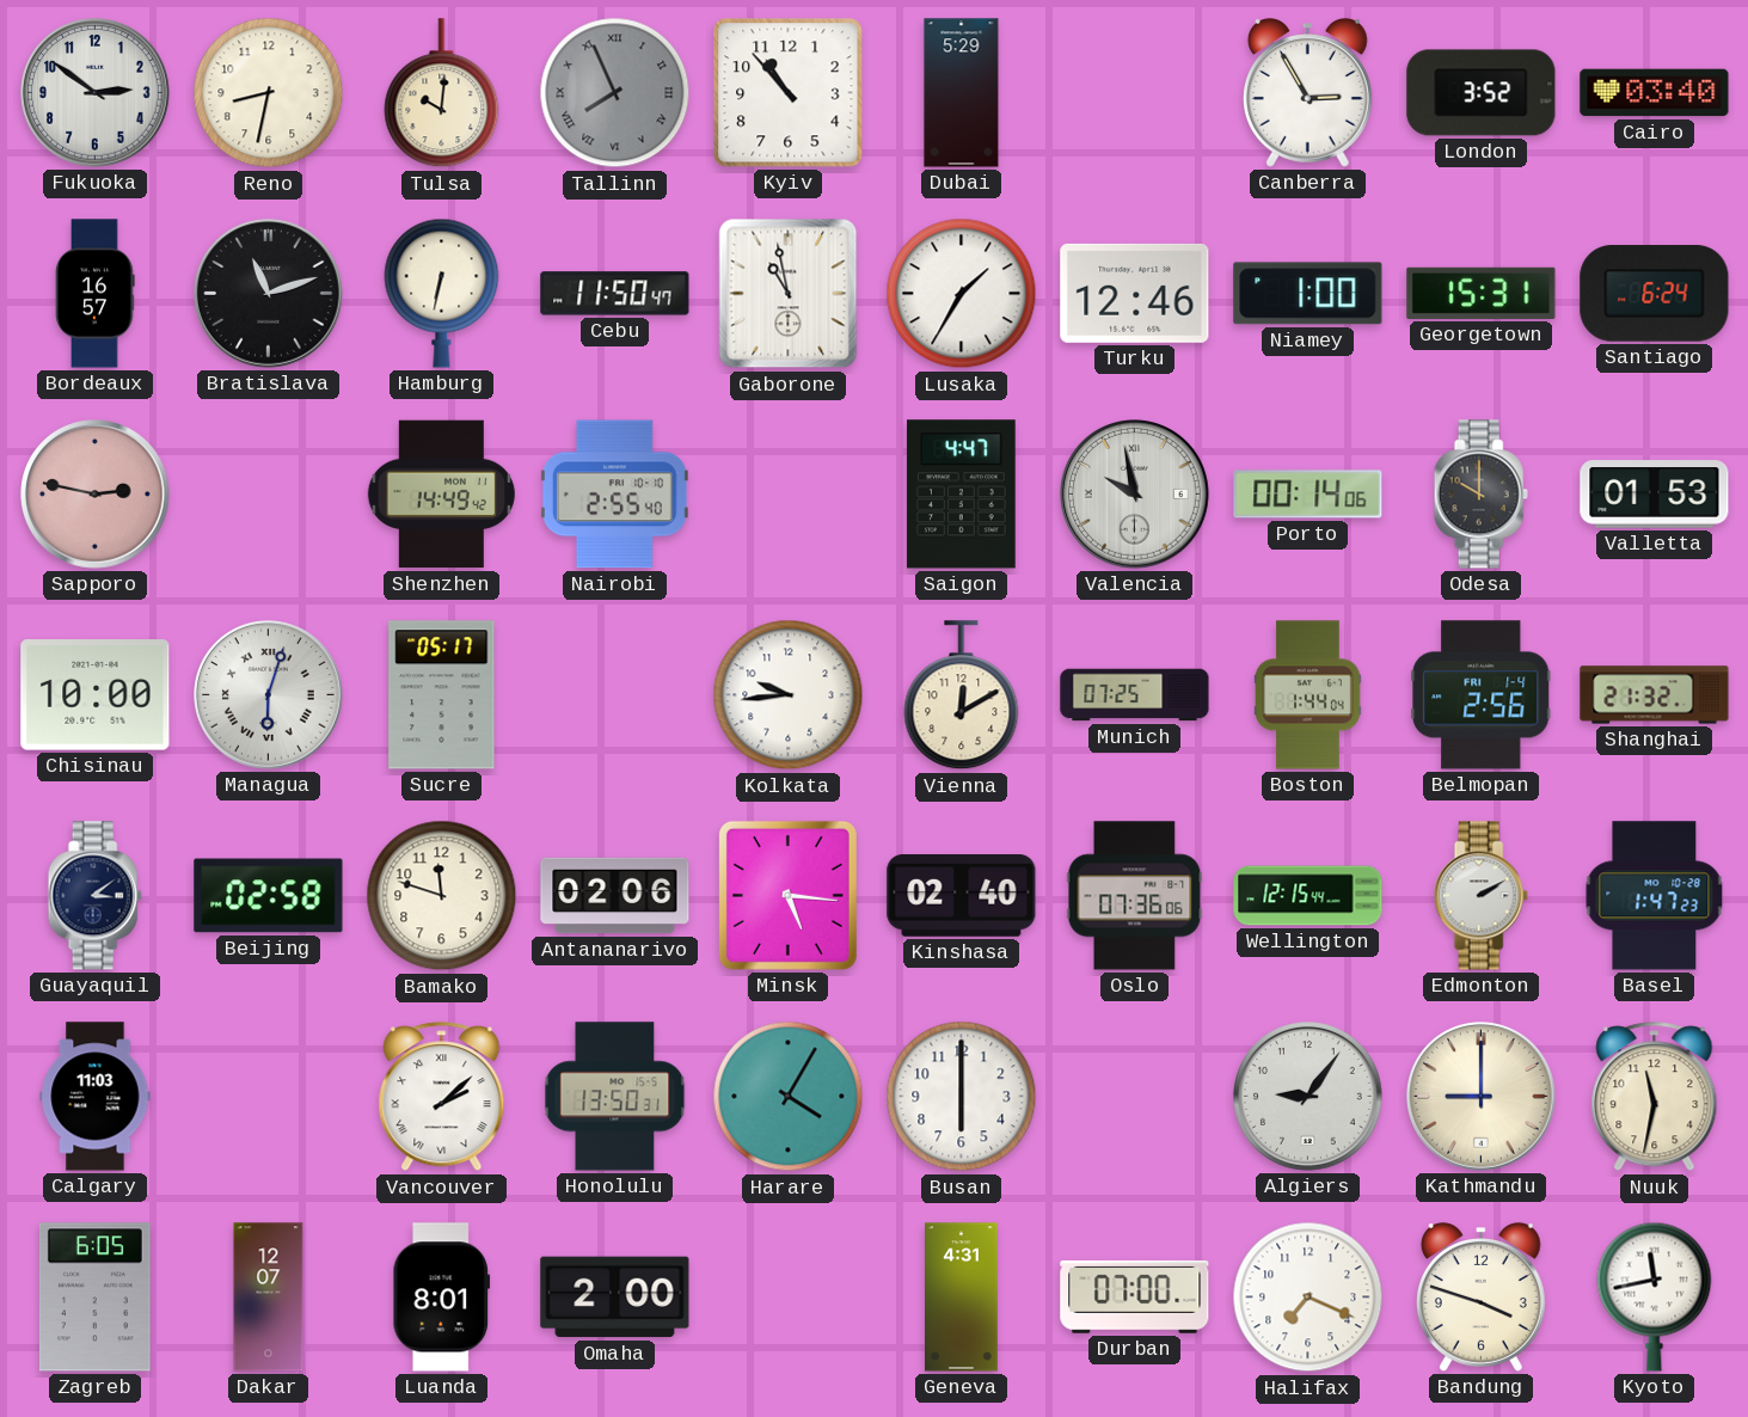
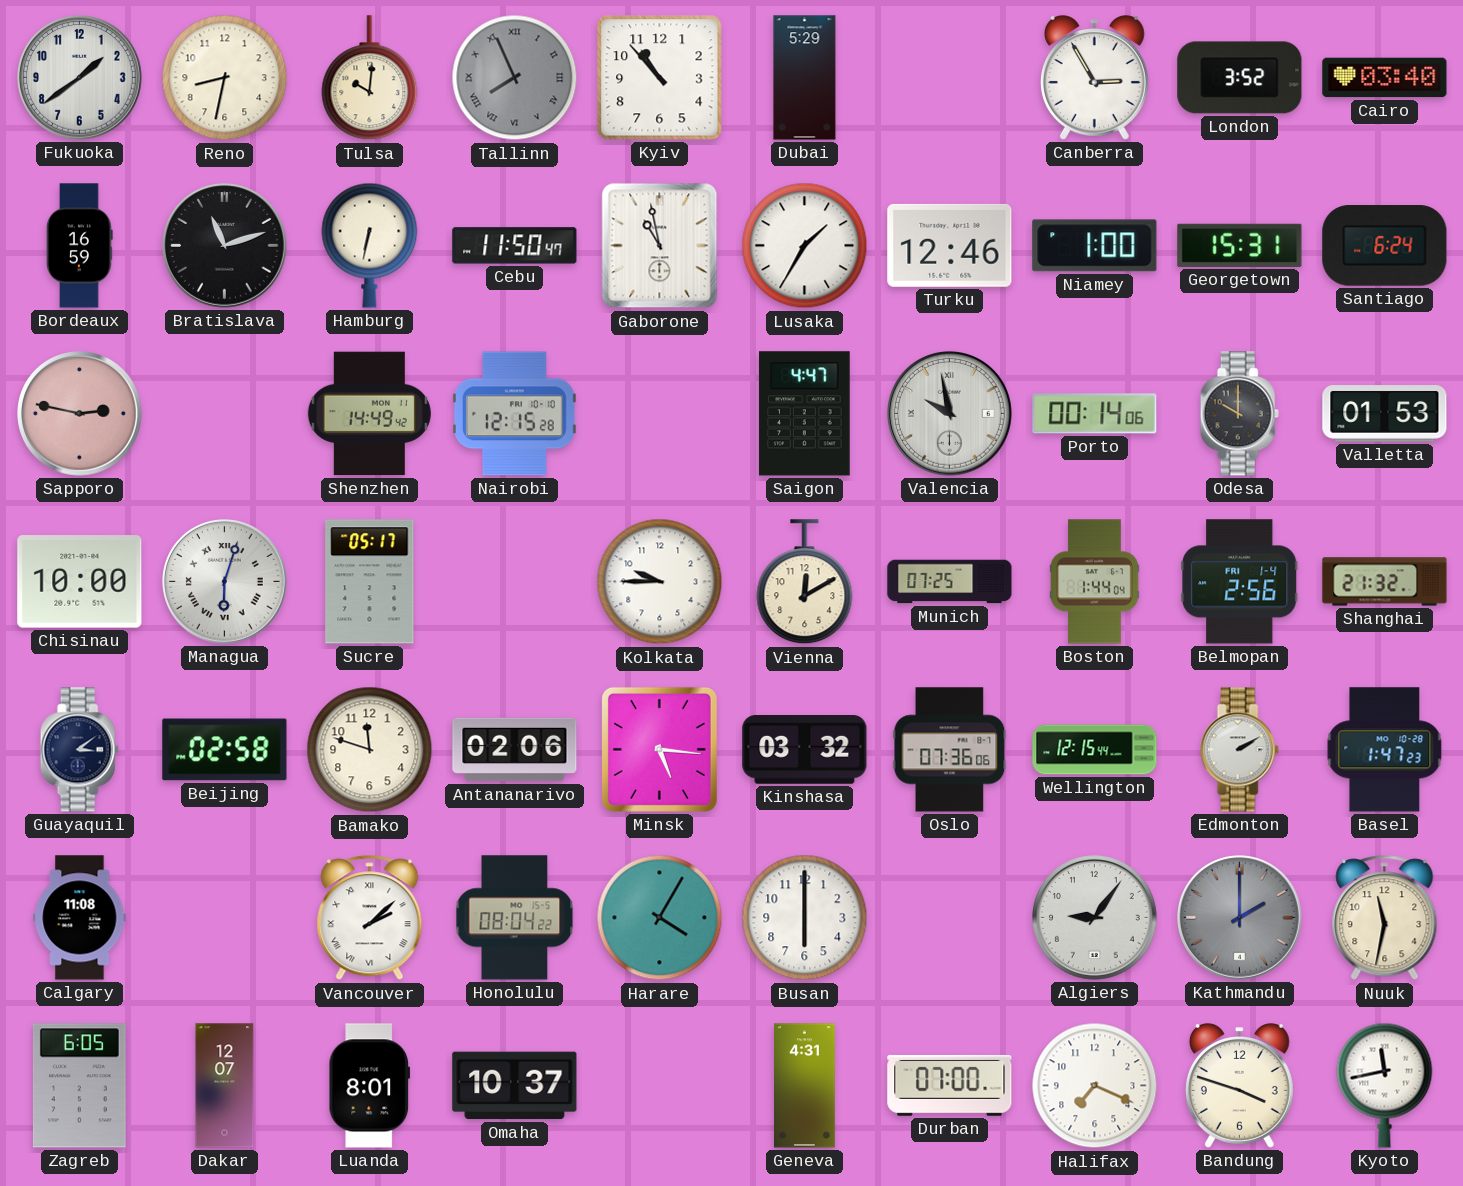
Fukuoka: 2:51 -> 1:39 (80, 78)
Bordeaux: 16:57 -> 16:59 (80, 246)
Nairobi: 2:55 -> 12:15 (514, 414)
Kolkata: 9:44 -> 9:45 (660, 582)
Kinshasa: 02:40 -> 03:32 (805, 750)
Calgary: 11:03 -> 11:08 (80, 918)
Honolulu: 13:50 -> 08:04 (515, 918)
Kathmandu: 9:00 -> 2:00 (1240, 918)
Kathmandu dial: cream -> grey (1240, 918)
Omaha: 2:00 -> 10:37 (515, 1086)
